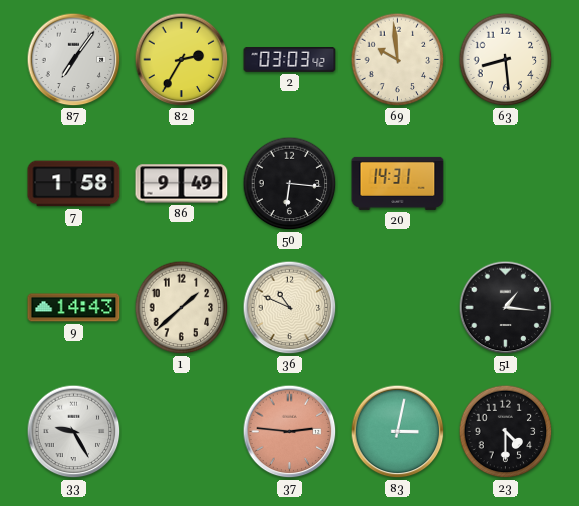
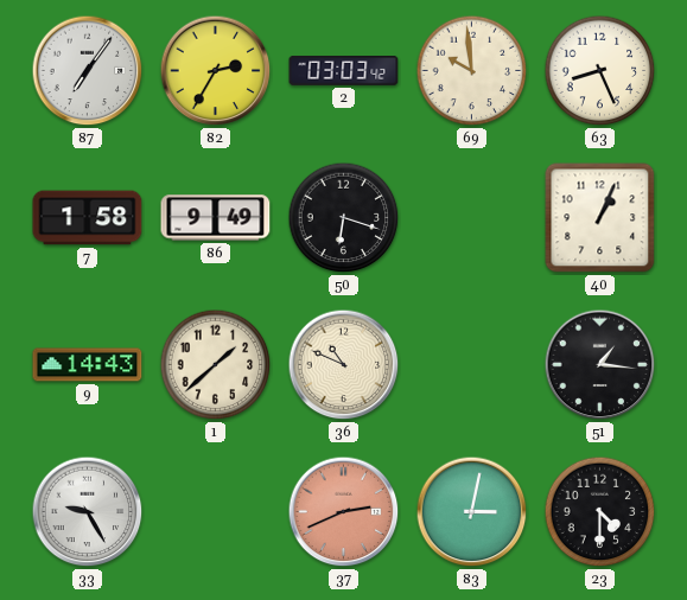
63: 8:29 -> 8:26 (600, 71)
50: 6:16 -> 6:18 (344, 218)
20: 14:31 -> none (398, 183)
40: none -> 1:04 (600, 218)
37: 2:46 -> 2:41 (344, 512)
